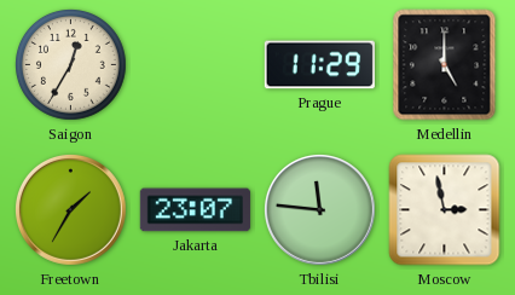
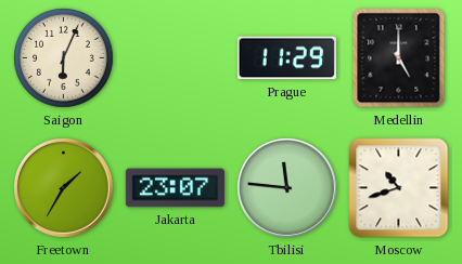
Saigon: 12:35 -> 6:04 (64, 58)
Moscow: 2:58 -> 10:42 (399, 188)
